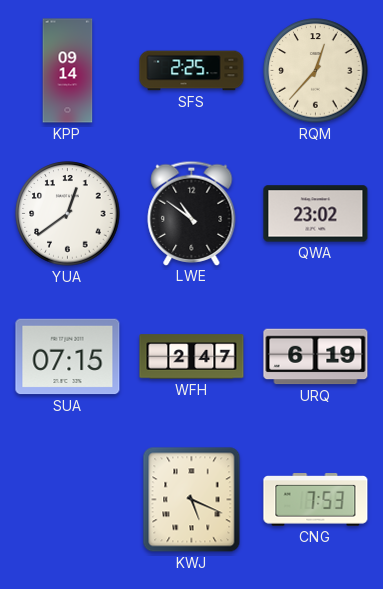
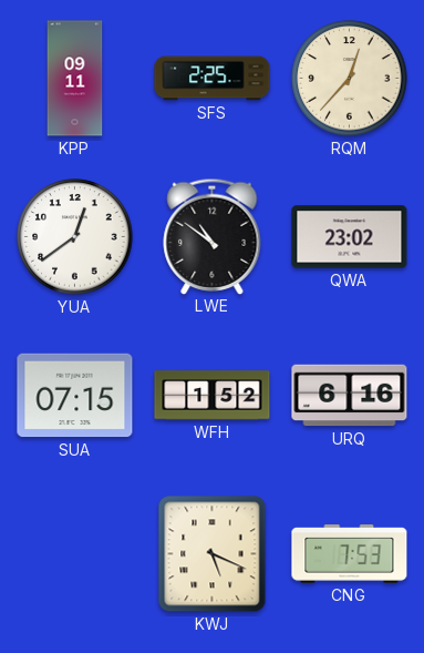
KPP: 09:14 -> 09:11 (75, 79)
WFH: 2:47 -> 1:52 (213, 396)
URQ: 6:19 -> 6:16 (350, 396)
